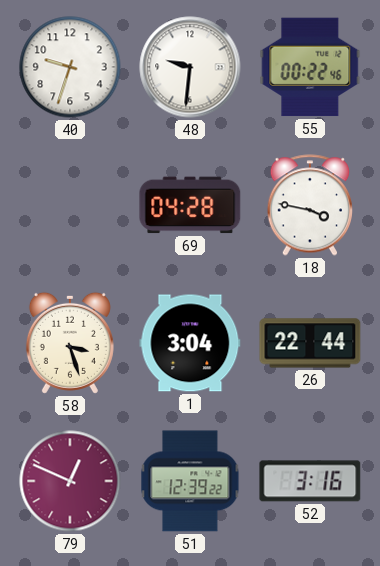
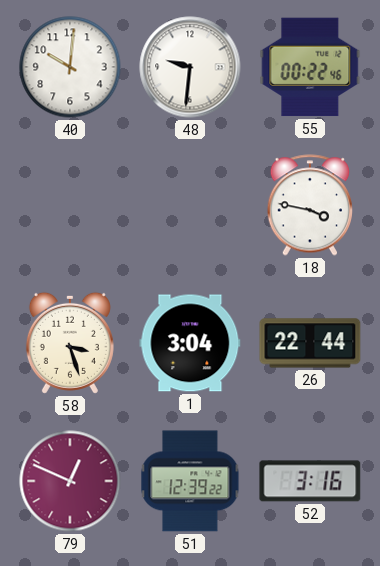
40: 9:33 -> 10:01 (70, 67)
69: 04:28 -> none (190, 205)
